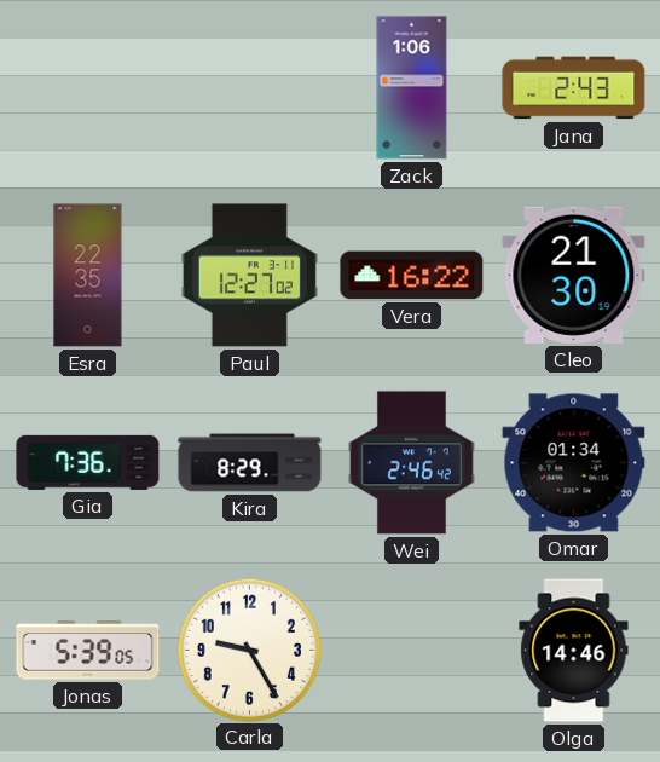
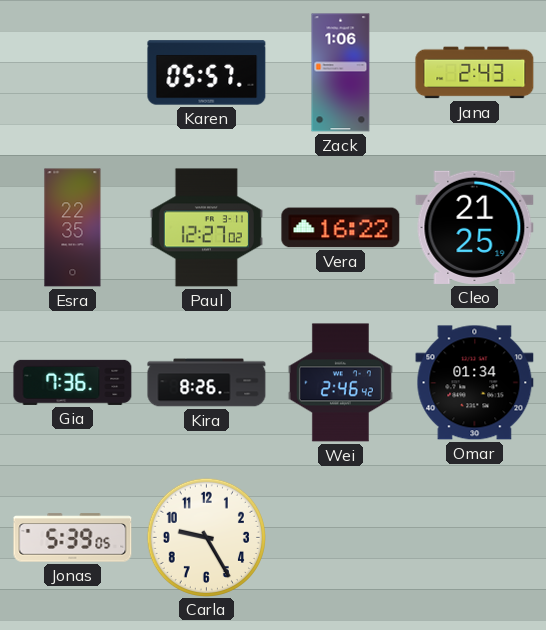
Karen: none -> 05:57 (207, 73)
Cleo: 21:30 -> 21:25 (475, 227)
Kira: 8:29 -> 8:26 (207, 383)
Olga: 14:46 -> none (574, 651)
